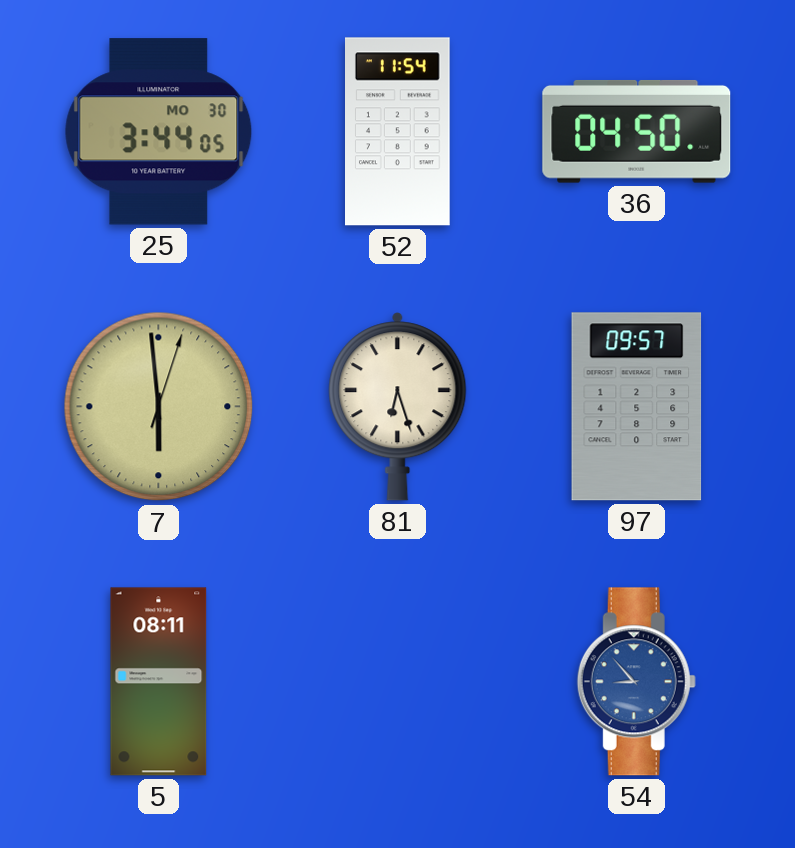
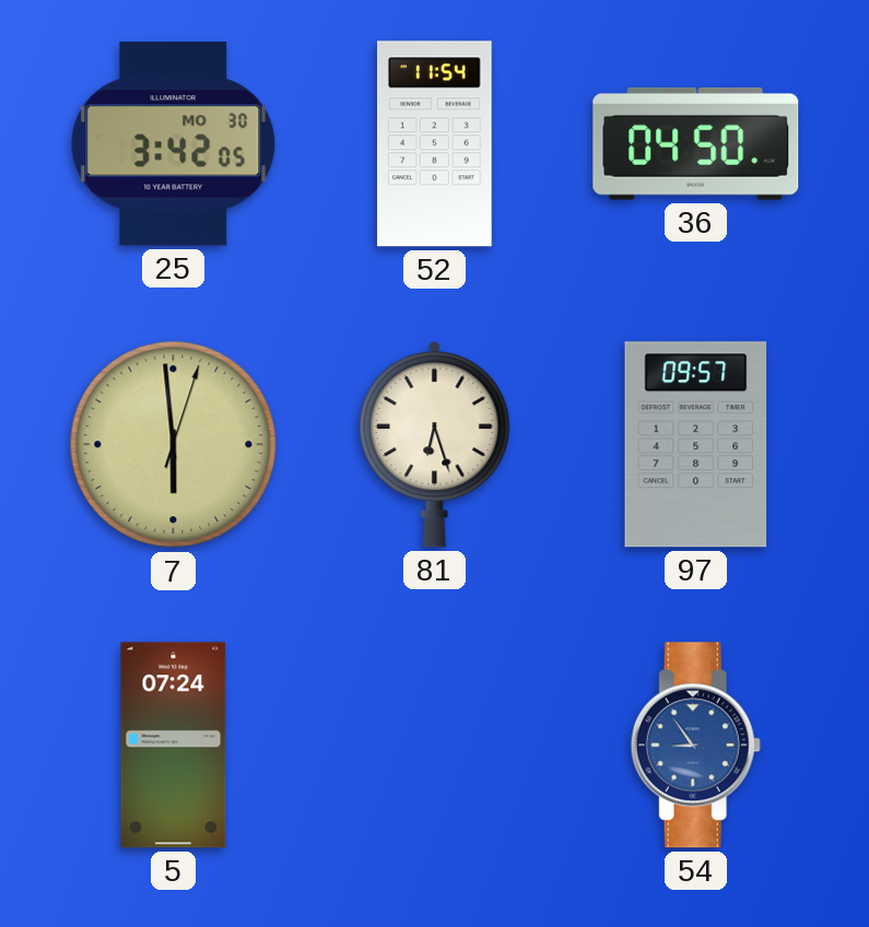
25: 3:44 -> 3:42 (174, 144)
5: 08:11 -> 07:24 (174, 746)
54: 8:53 -> 8:54 (695, 746)
